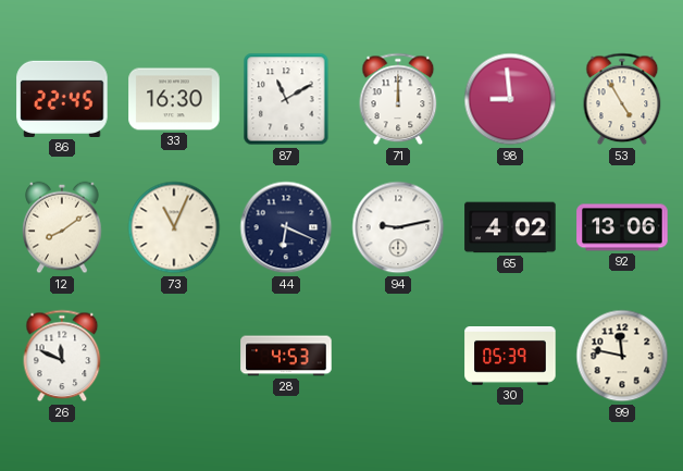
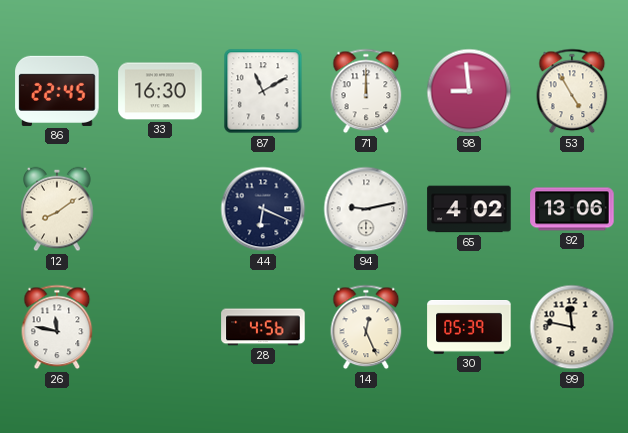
73: 11:04 -> none (174, 227)
26: 11:49 -> 11:47 (57, 327)
28: 4:53 -> 4:56 (263, 327)
14: none -> 12:26 (366, 327)
